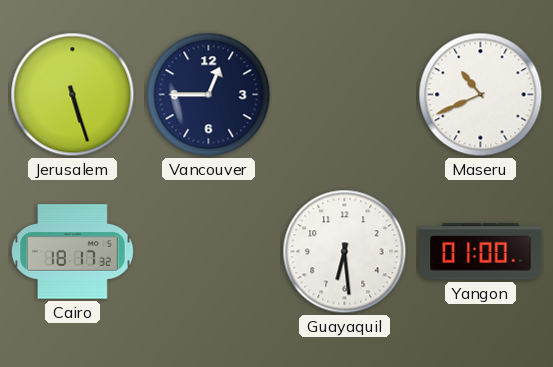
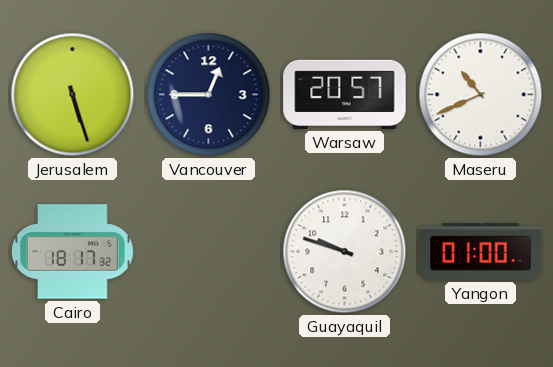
Warsaw: none -> 20:57 (345, 94)
Guayaquil: 6:29 -> 9:48 (345, 252)
